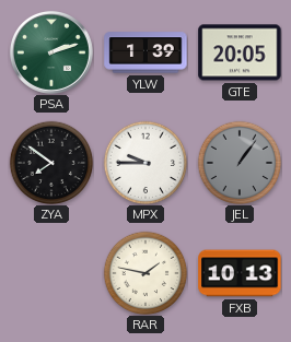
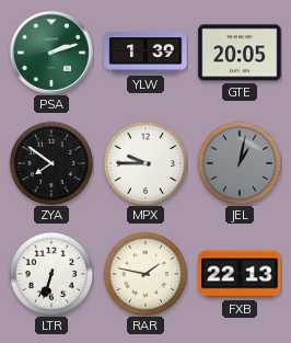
JEL: 1:06 -> 1:02 (240, 163)
LTR: none -> 6:33 (51, 274)
FXB: 10:13 -> 22:13 (240, 274)
